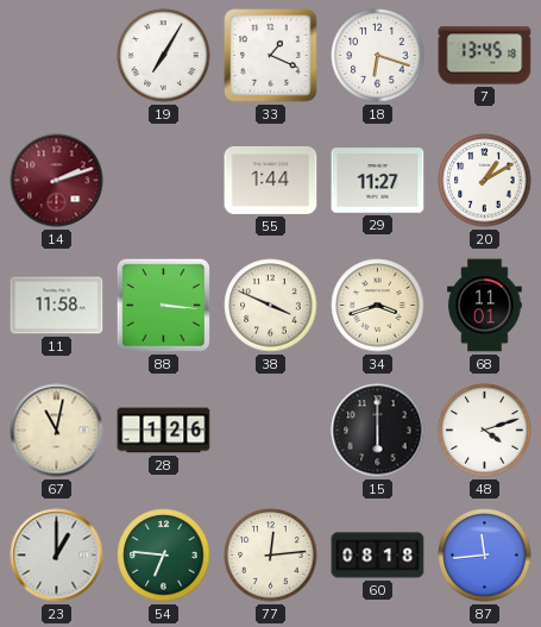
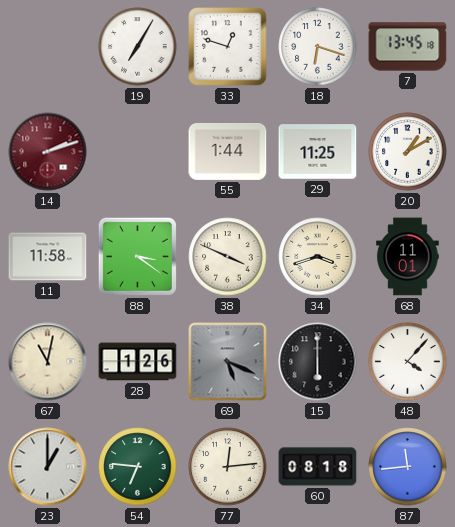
33: 1:19 -> 12:48 (228, 47)
29: 11:27 -> 11:25 (318, 152)
88: 3:16 -> 3:21 (137, 256)
69: none -> 5:19 (228, 362)
48: 4:12 -> 4:07 (408, 362)
